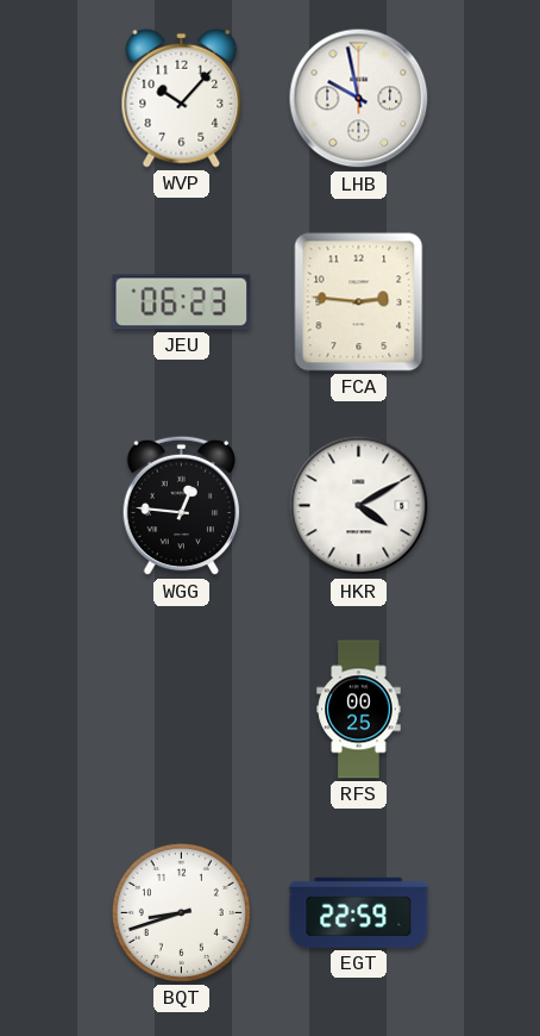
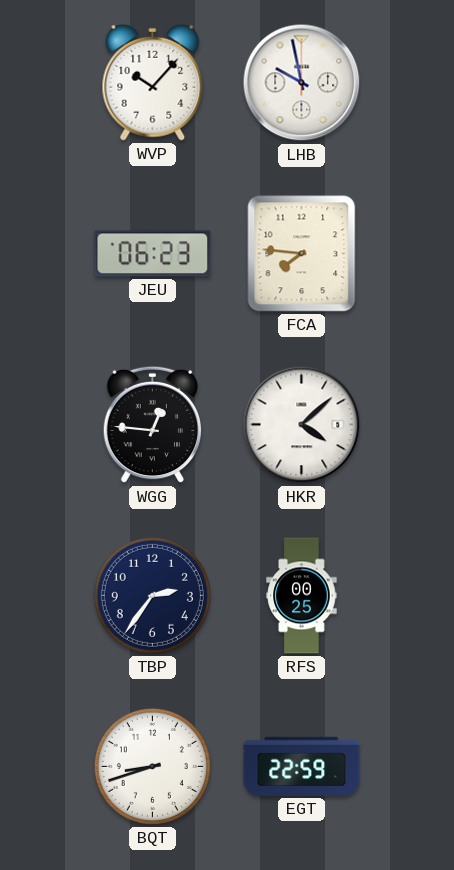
FCA: 2:46 -> 7:46 (302, 254)
HKR: 4:10 -> 4:08 (302, 425)
TBP: none -> 2:36 (152, 595)
